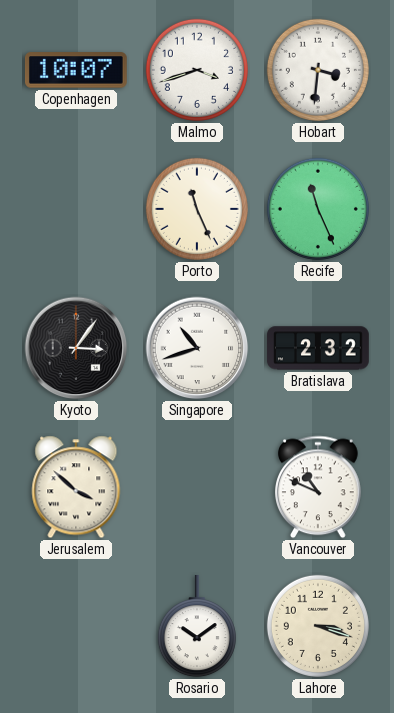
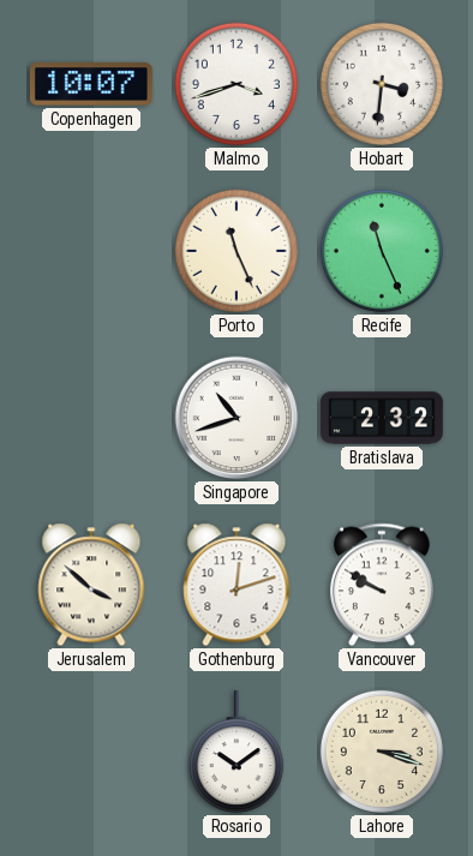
Kyoto: 3:06 -> none (76, 348)
Gothenburg: none -> 12:12 (237, 585)
Vancouver: 10:49 -> 9:50 (383, 585)
